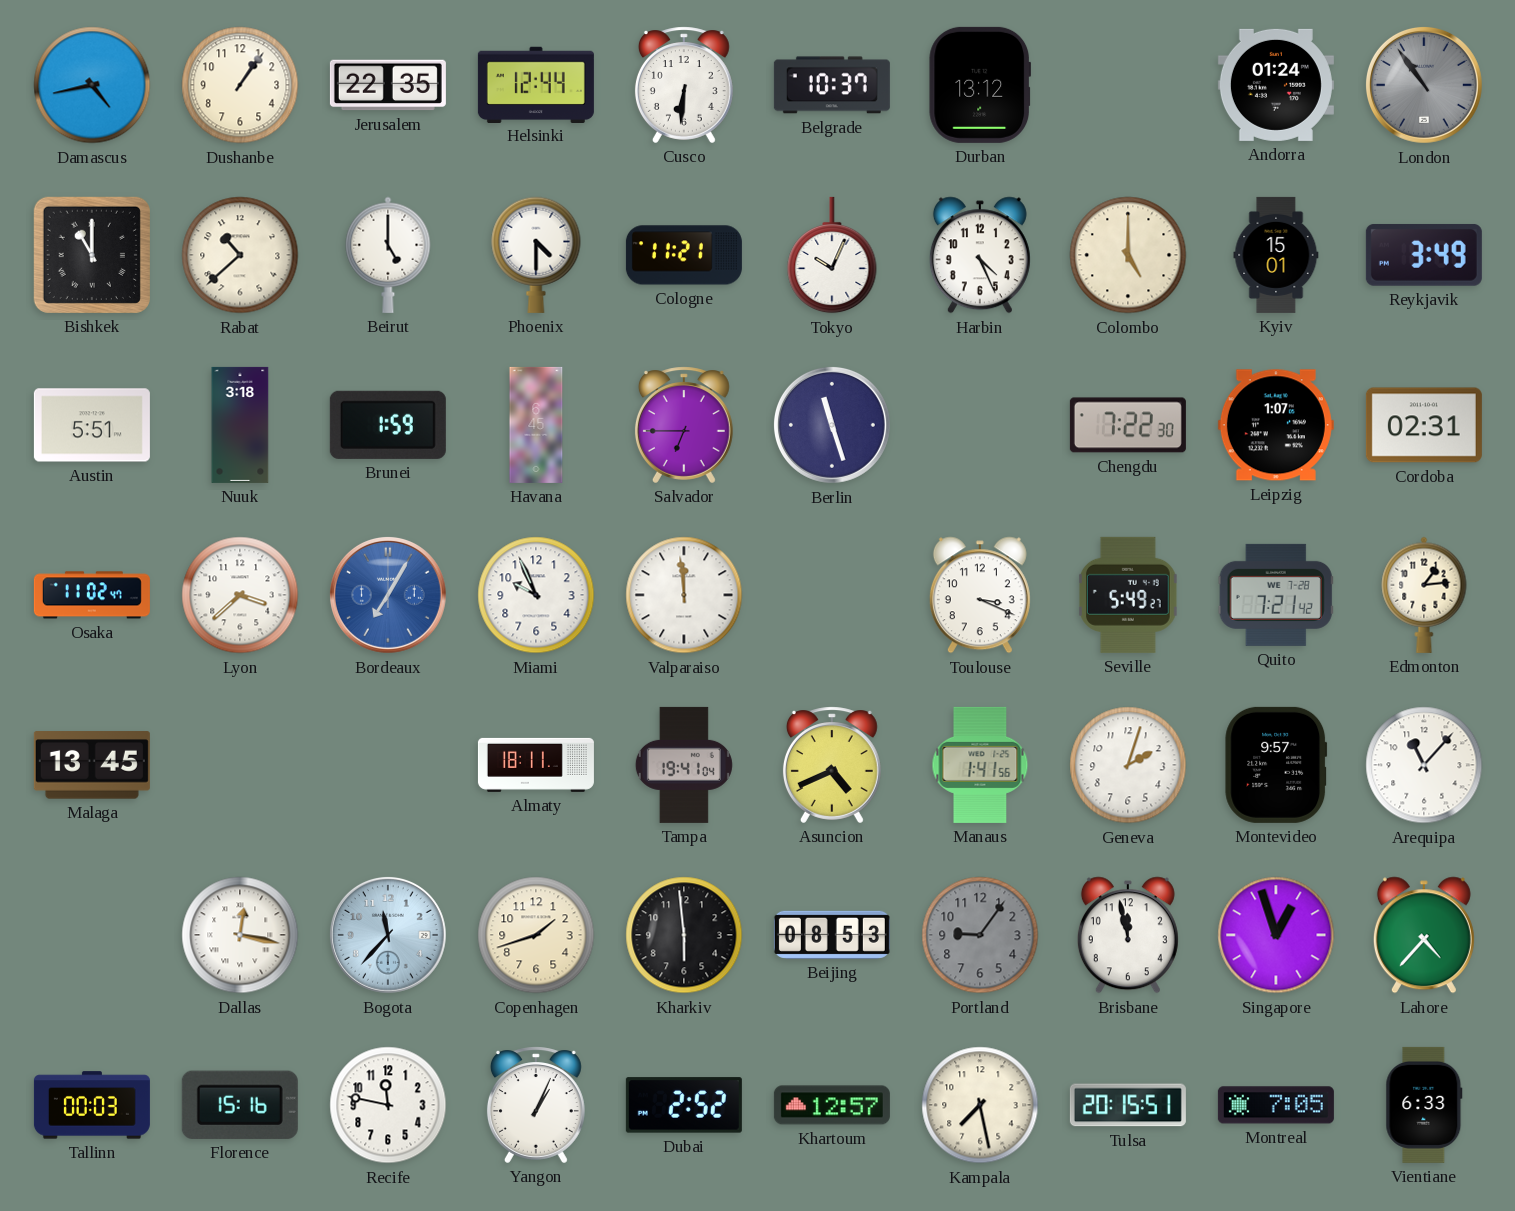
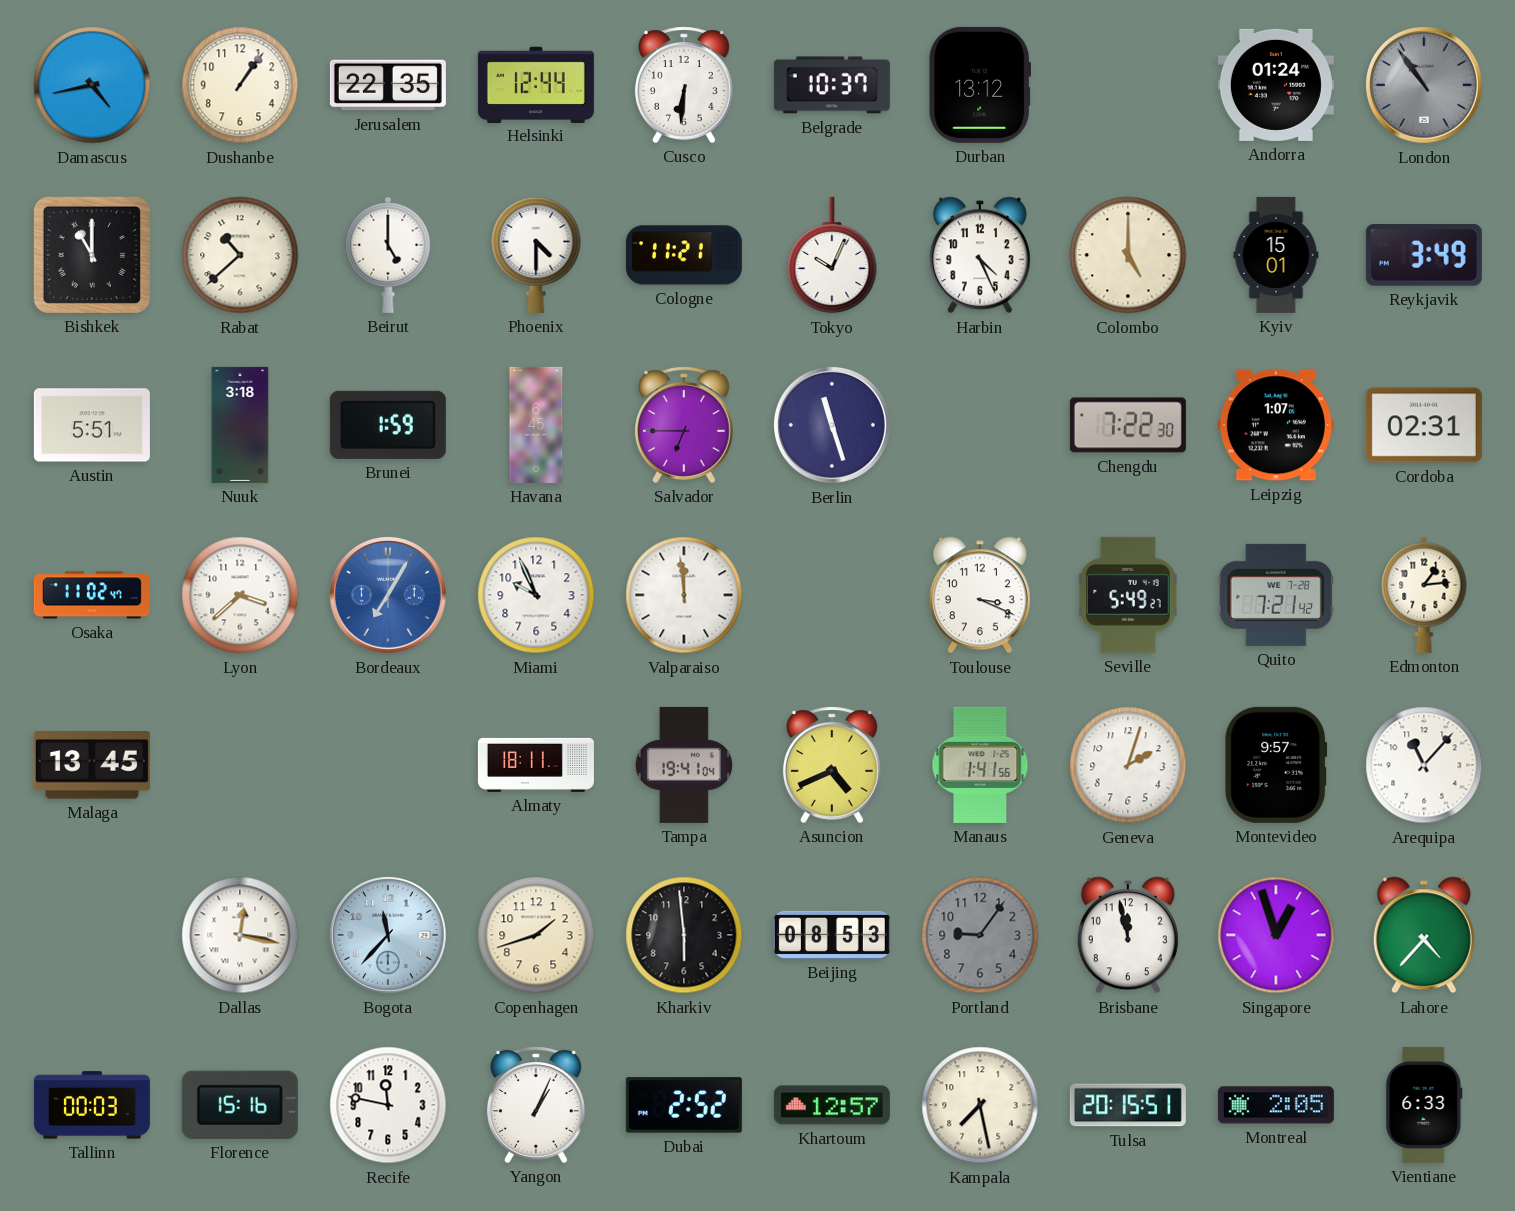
Montreal: 7:05 -> 2:05 (1276, 1105)
